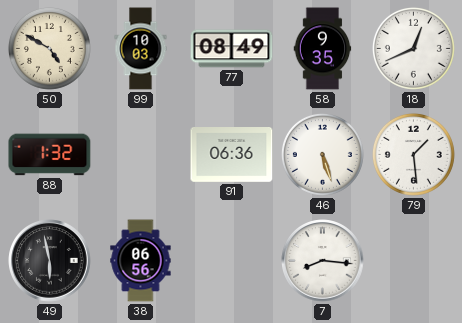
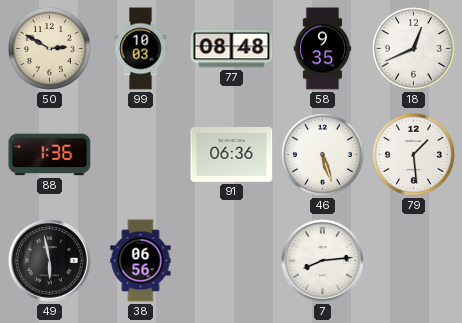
50: 4:50 -> 2:50 (49, 48)
77: 08:49 -> 08:48 (232, 49)
88: 1:32 -> 1:36 (50, 155)
7: 8:16 -> 8:14 (323, 261)
